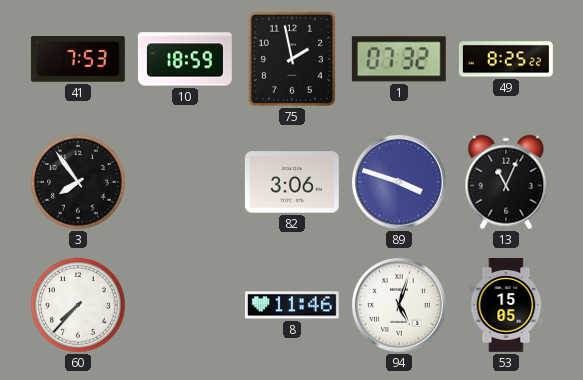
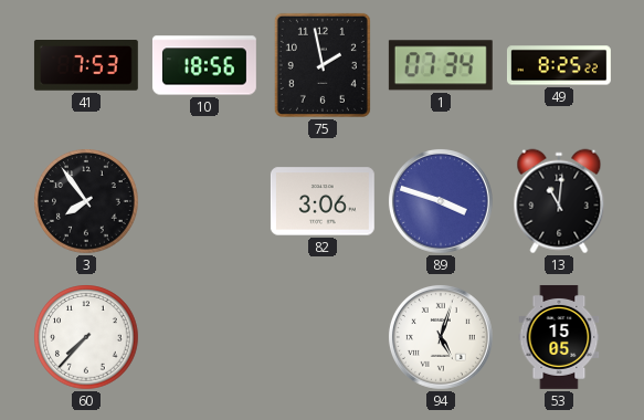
10: 18:59 -> 18:56 (204, 65)
1: 07:32 -> 07:34 (441, 65)
13: 11:04 -> 11:01 (559, 201)
8: 11:46 -> none (292, 305)
